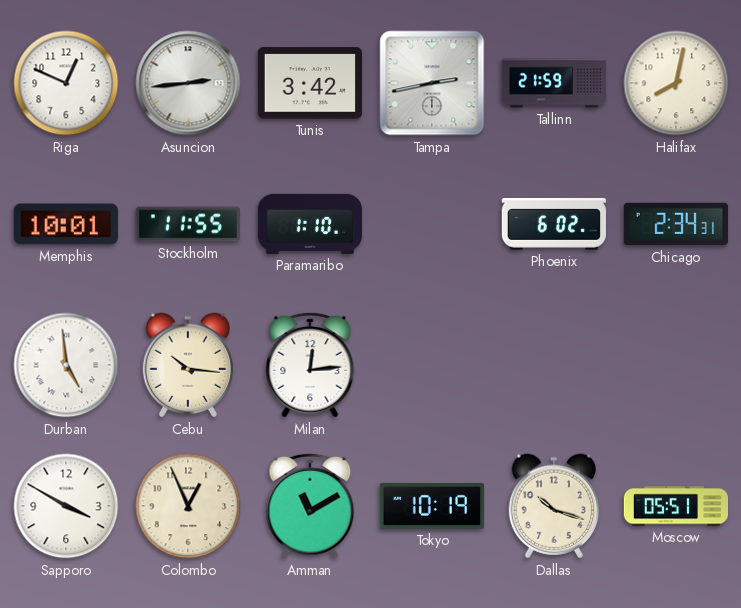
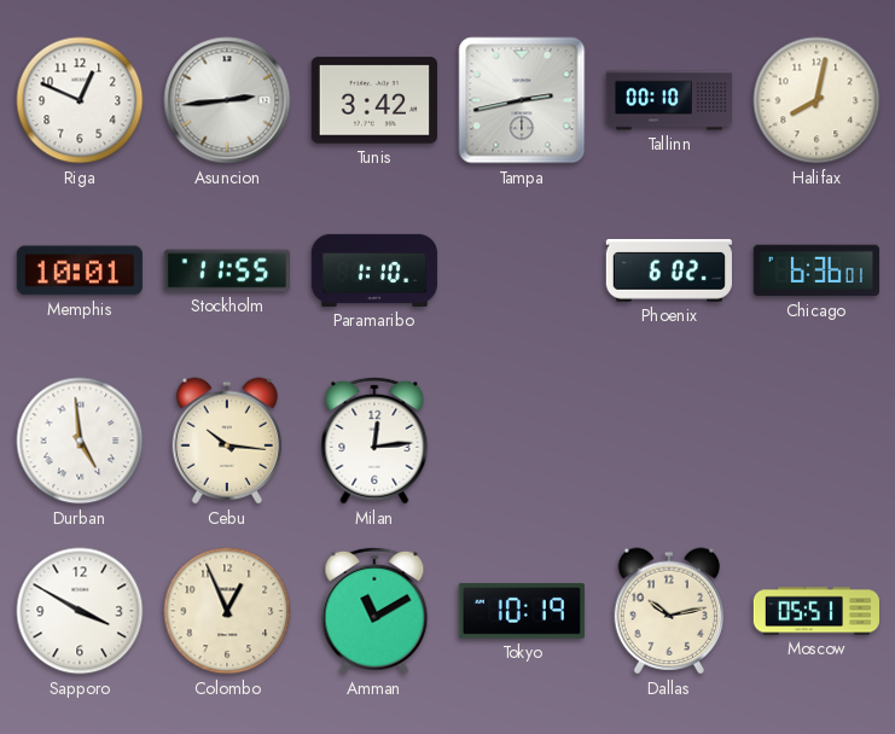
Tallinn: 21:59 -> 00:10 (668, 100)
Chicago: 2:34 -> 6:36 (816, 270)
Dallas: 10:18 -> 10:13 (668, 611)
